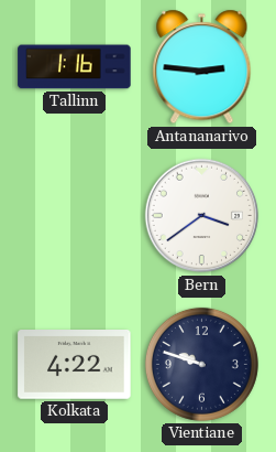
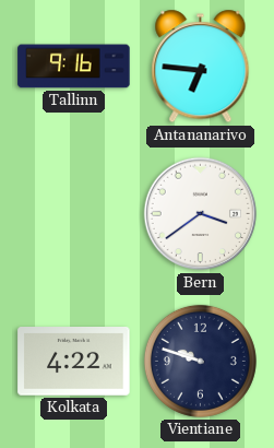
Tallinn: 1:16 -> 9:16 (74, 67)
Antananarivo: 2:46 -> 6:46 (201, 67)
